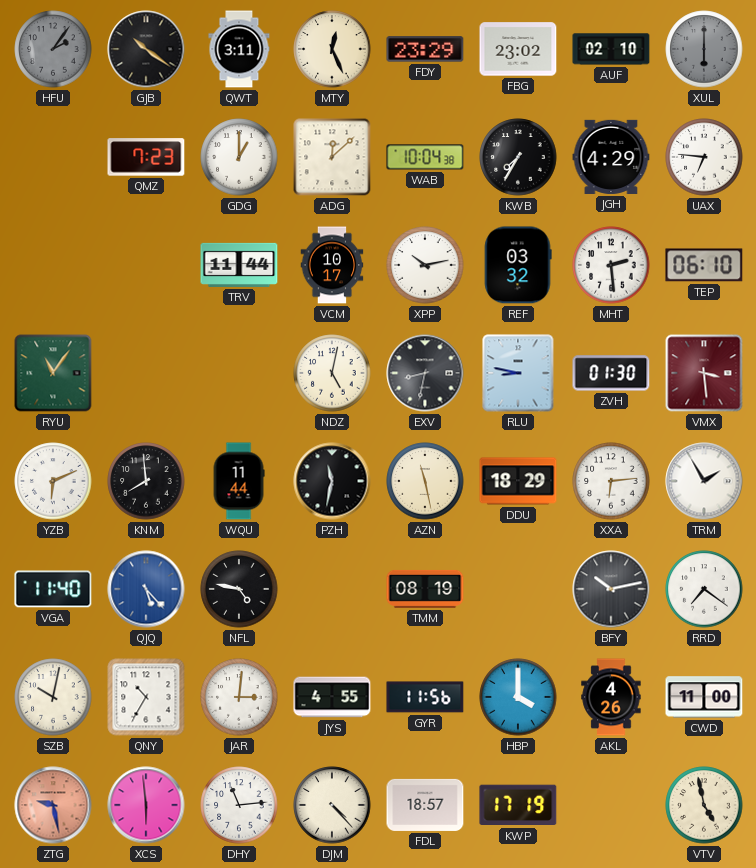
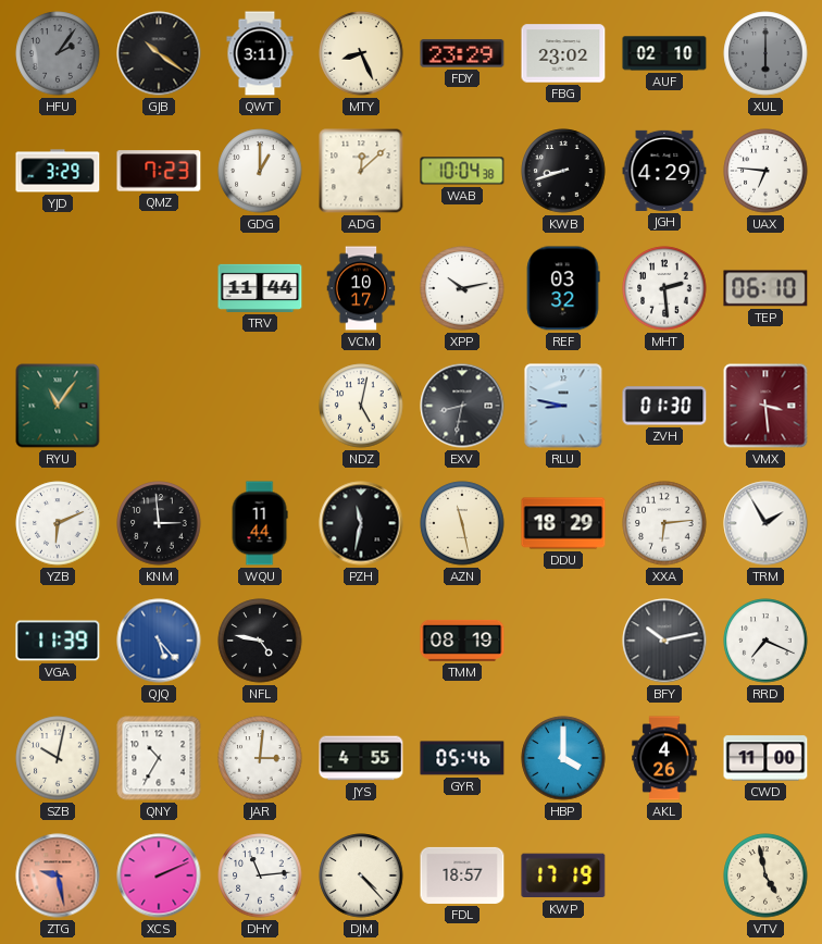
MTY: 12:26 -> 8:26 (361, 53)
YJD: none -> 3:29 (58, 171)
KWB: 7:35 -> 8:42 (563, 171)
KNM: 7:59 -> 2:59 (159, 523)
VGA: 11:40 -> 11:39 (58, 641)
RRD: 7:21 -> 7:19 (765, 641)
GYR: 11:56 -> 05:46 (462, 758)
XCS: 5:59 -> 2:11 (159, 875)
